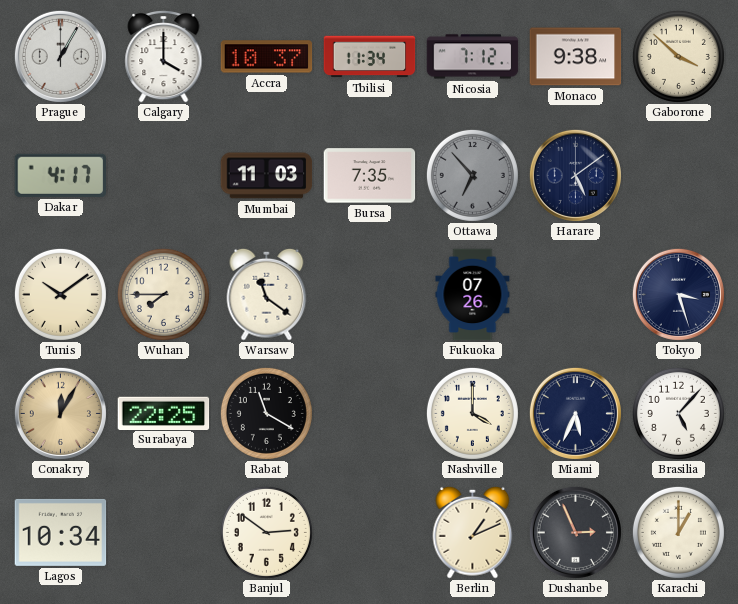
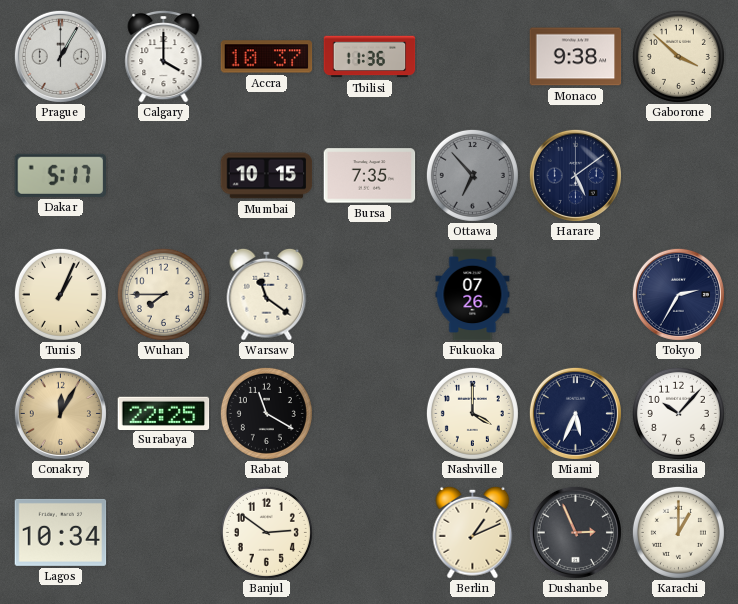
Tbilisi: 11:34 -> 11:36 (370, 57)
Nicosia: 7:12 -> none (473, 57)
Dakar: 4:17 -> 5:17 (60, 175)
Mumbai: 11:03 -> 10:15 (267, 176)
Tunis: 10:09 -> 1:04 (60, 294)
Tokyo: 3:27 -> 2:35 (678, 294)
Brasilia: 5:07 -> 10:07 (678, 413)
